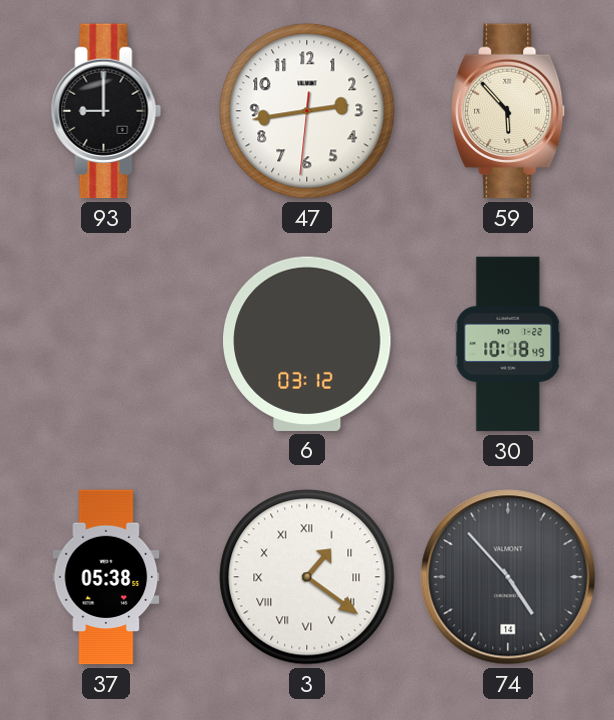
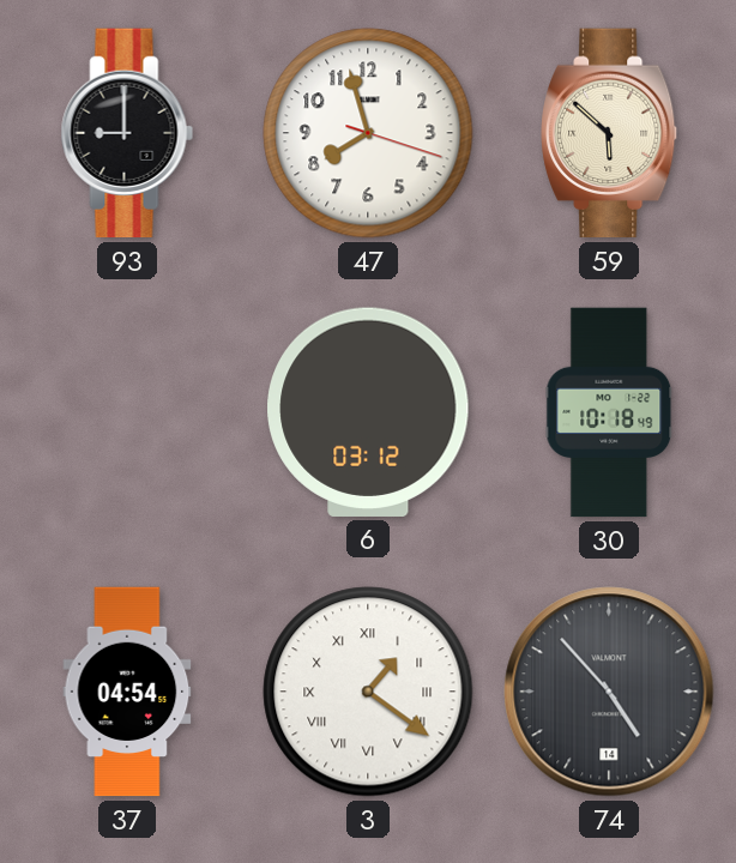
47: 2:43 -> 7:57 (368, 133)
59: 5:53 -> 5:52 (610, 133)
37: 05:38 -> 04:54 (127, 692)
